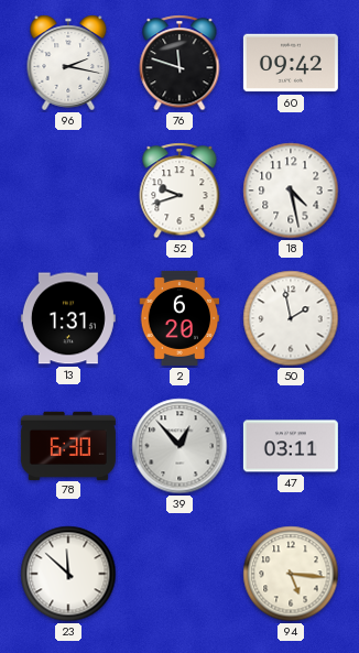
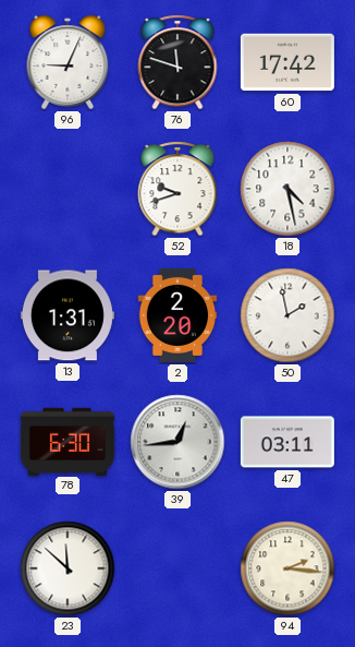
96: 2:17 -> 9:04 (68, 62)
60: 09:42 -> 17:42 (287, 62)
2: 6:20 -> 2:20 (177, 315)
39: 12:53 -> 12:44 (177, 442)
94: 5:16 -> 2:16 (287, 568)
